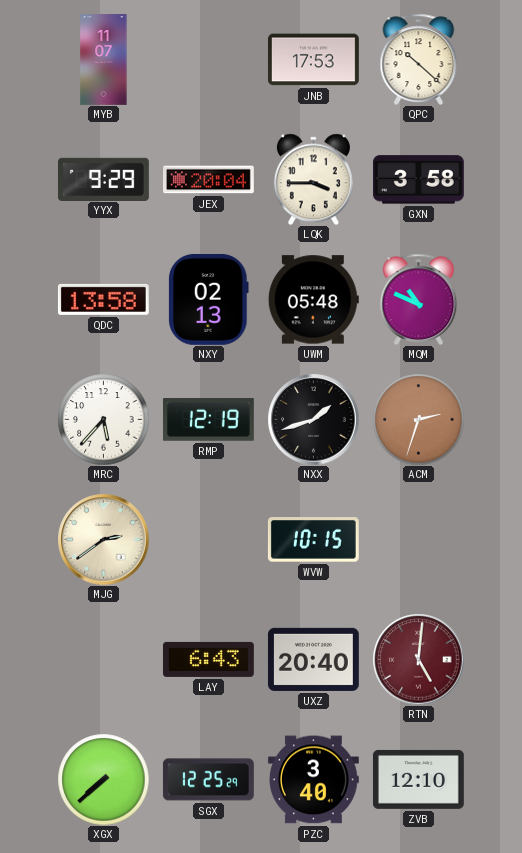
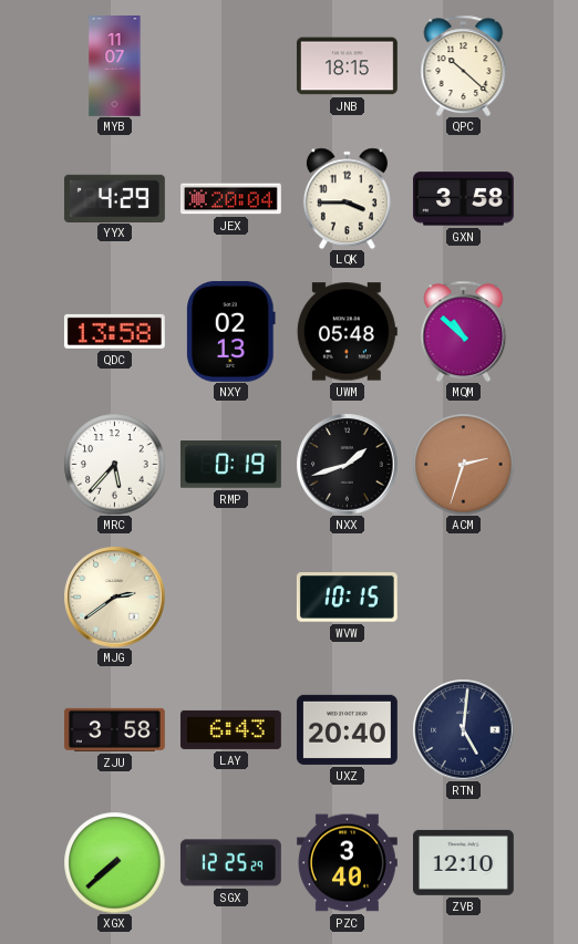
JNB: 17:53 -> 18:15 (347, 66)
YYX: 9:29 -> 4:29 (114, 198)
MQM: 10:49 -> 10:52 (464, 331)
RMP: 12:19 -> 0:19 (230, 465)
ZJU: none -> 3:58 (114, 729)
RTN dial: burgundy -> navy (463, 729)
